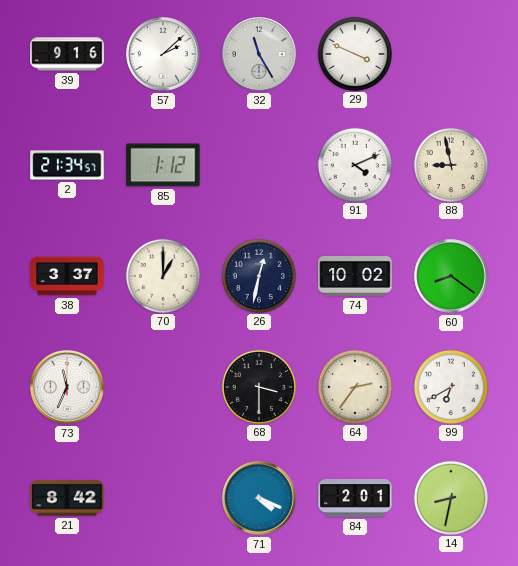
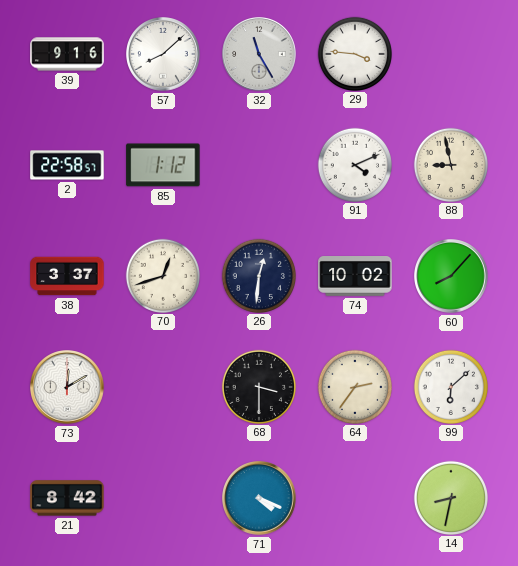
57: 2:08 -> 8:08 (163, 54)
29: 3:49 -> 3:46 (354, 53)
2: 21:34 -> 22:58 (67, 165)
70: 1:00 -> 12:42 (162, 275)
26: 12:32 -> 12:31 (258, 275)
60: 8:21 -> 8:07 (451, 276)
73: 11:34 -> 12:10 (67, 387)
99: 6:40 -> 6:08 (450, 386)
84: 2:01 -> none (355, 499)
